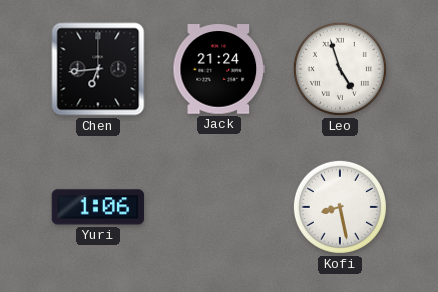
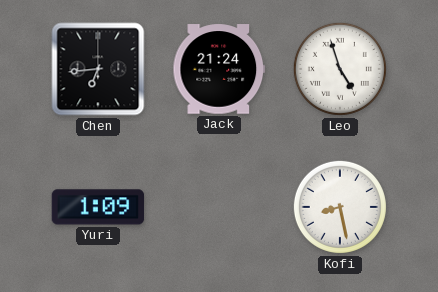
Yuri: 1:06 -> 1:09 (98, 207)
